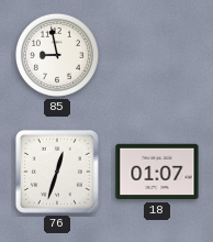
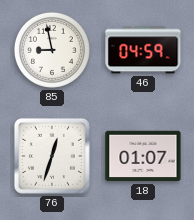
46: none -> 04:59 (143, 50)
